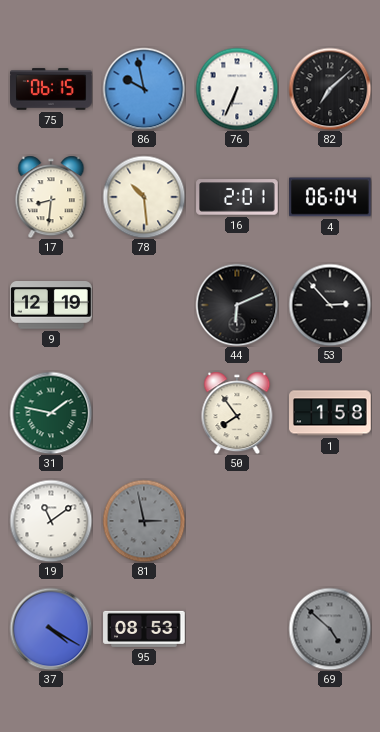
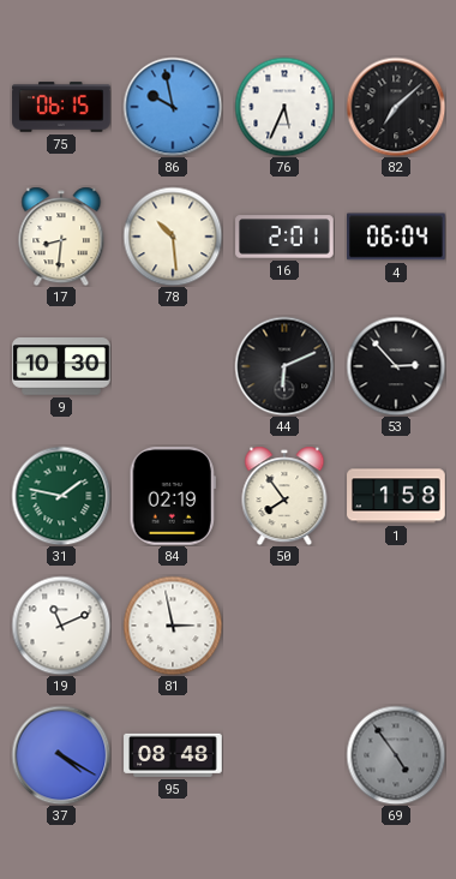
76: 6:34 -> 5:34 (284, 107)
9: 12:19 -> 10:30 (61, 366)
84: none -> 02:19 (173, 497)
19: 11:09 -> 11:11 (61, 626)
81 dial: grey -> white (173, 626)
95: 08:53 -> 08:48 (173, 755)
69: 4:52 -> 4:54 (396, 755)
